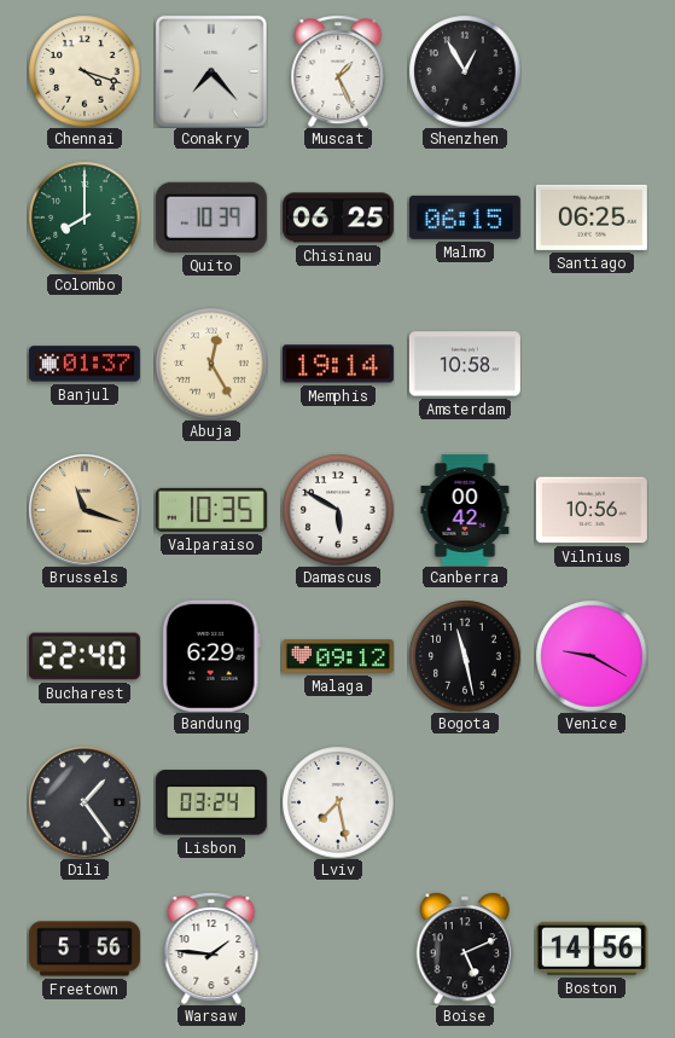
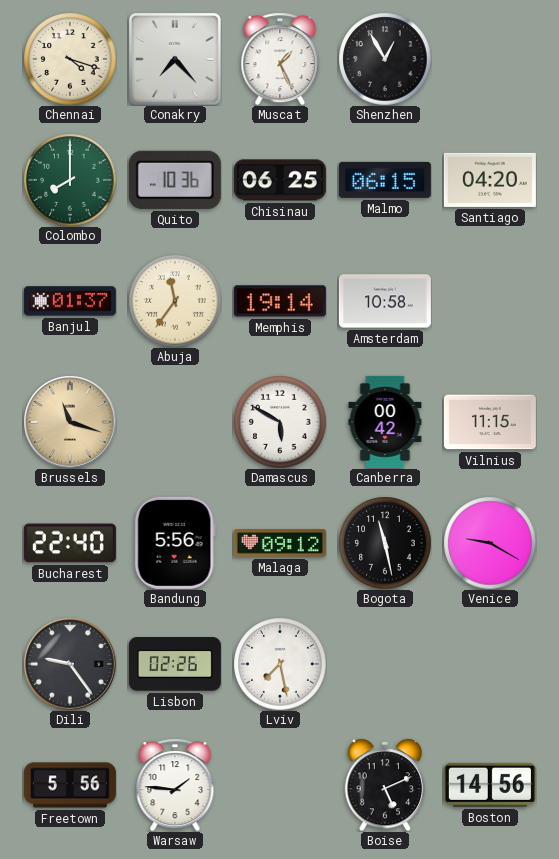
Quito: 10:39 -> 10:36 (175, 180)
Santiago: 06:25 -> 04:20 (490, 180)
Abuja: 12:25 -> 11:36 (175, 301)
Valparaiso: 10:35 -> none (211, 510)
Vilnius: 10:56 -> 11:15 (490, 422)
Bandung: 6:29 -> 5:56 (175, 543)
Dili: 1:24 -> 9:24 (70, 664)
Lisbon: 03:24 -> 02:26 (175, 664)
